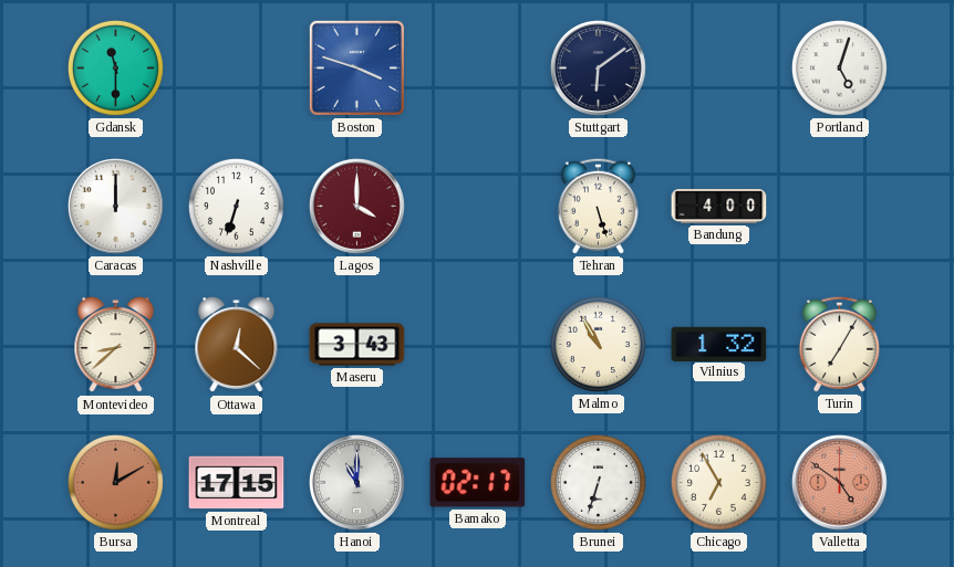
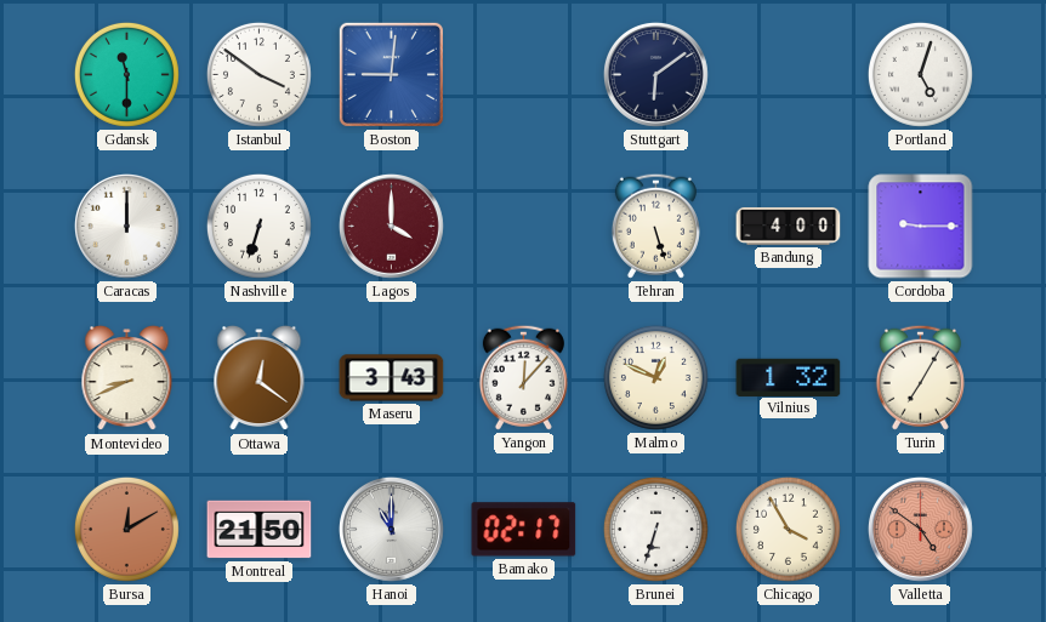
Istanbul: none -> 3:51 (258, 74)
Boston: 3:48 -> 9:01 (391, 74)
Cordoba: none -> 9:15 (921, 227)
Montevideo: 8:38 -> 8:41 (127, 378)
Ottawa: 12:22 -> 12:21 (260, 378)
Yangon: none -> 12:07 (523, 377)
Malmo: 10:55 -> 12:49 (655, 377)
Montreal: 17:15 -> 21:50 (260, 530)
Chicago: 6:55 -> 3:55 (788, 529)
